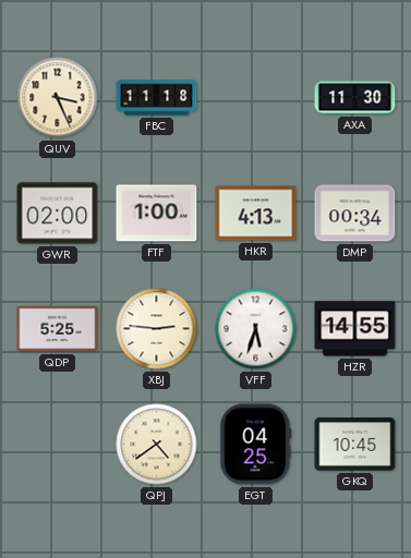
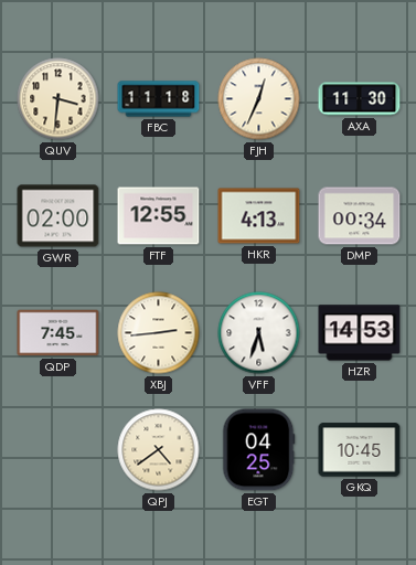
QUV: 3:26 -> 3:31 (58, 99)
FJH: none -> 12:34 (259, 99)
FTF: 1:00 -> 12:55 (159, 216)
QDP: 5:25 -> 7:45 (58, 333)
XBJ: 2:46 -> 2:44 (159, 333)
HZR: 14:55 -> 14:53 (360, 333)
